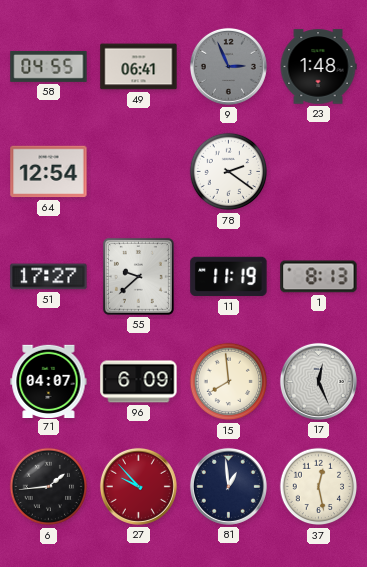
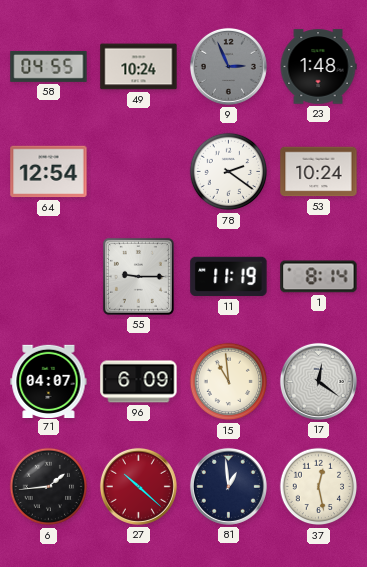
49: 06:41 -> 10:24 (139, 67)
53: none -> 10:24 (319, 172)
51: 17:27 -> none (49, 277)
55: 9:38 -> 9:15 (138, 276)
1: 8:13 -> 8:14 (319, 277)
15: 7:59 -> 10:59 (229, 382)
17: 12:26 -> 12:21 (318, 381)
27: 9:53 -> 10:22 (138, 486)
